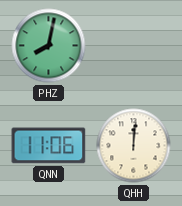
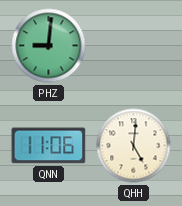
PHZ: 8:02 -> 9:01 (49, 46)
QHH: 12:01 -> 5:01 (134, 146)
